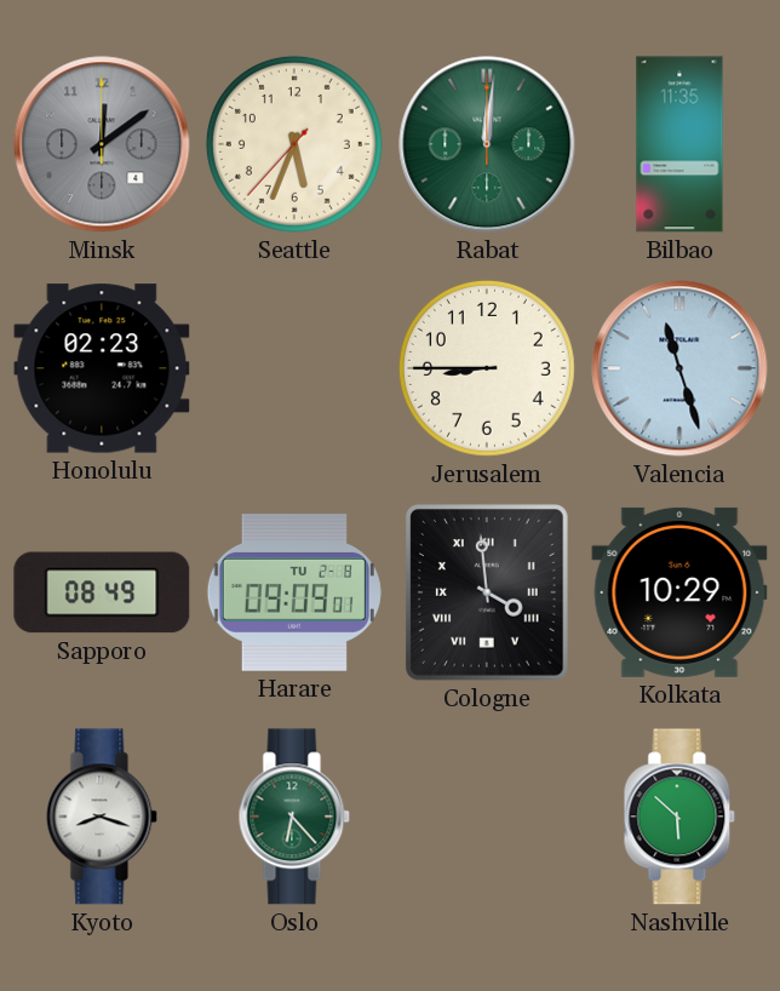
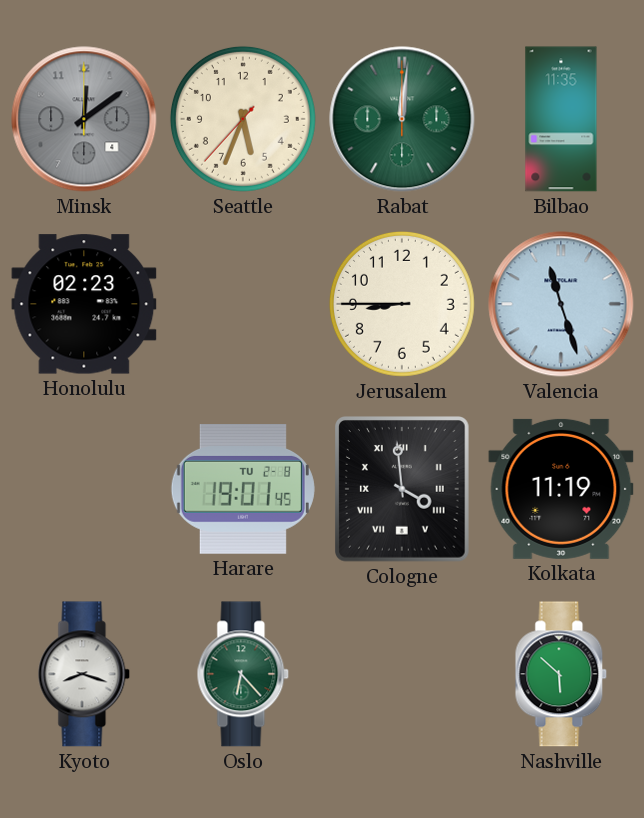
Sapporo: 08:49 -> none (102, 592)
Harare: 09:09 -> 19:01 (243, 490)
Kolkata: 10:29 -> 11:19 (561, 489)
